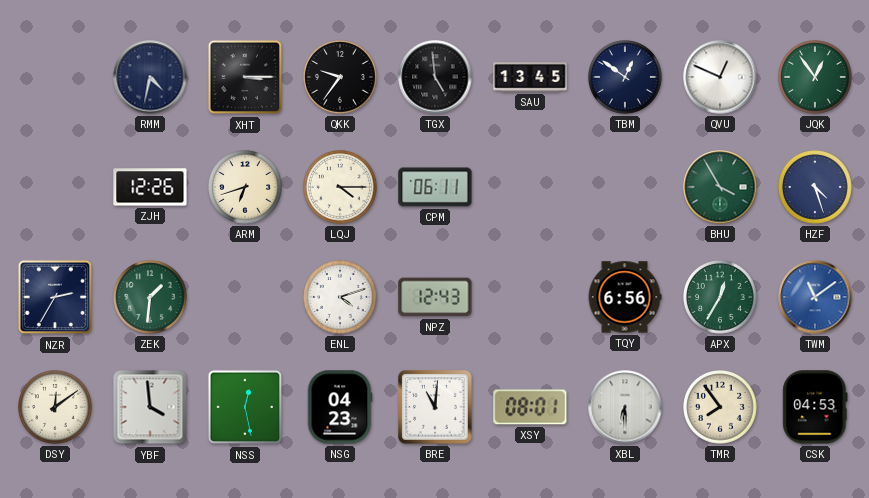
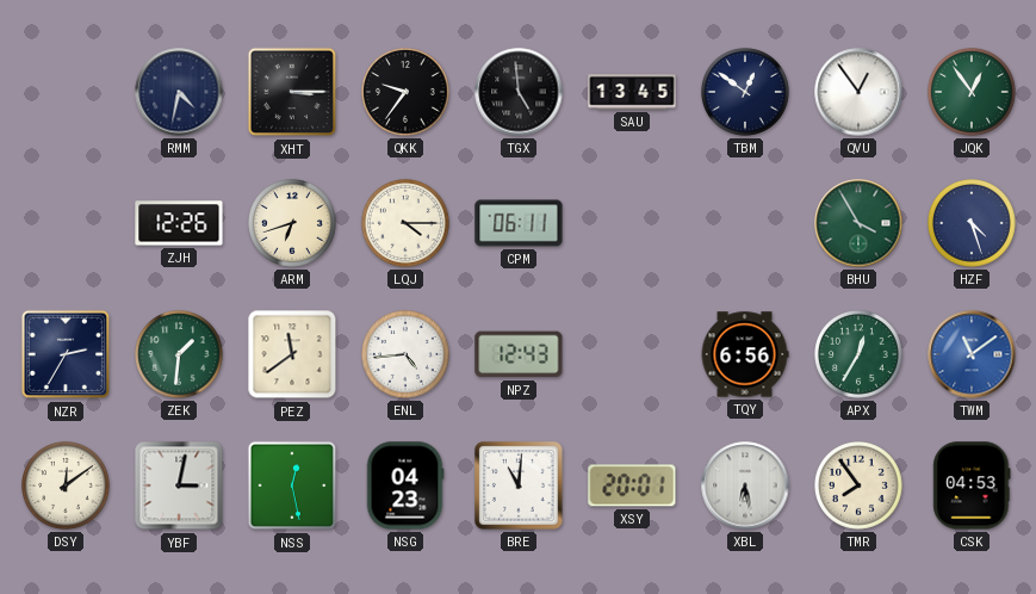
QVU: 12:49 -> 12:54 (858, 92)
PEZ: none -> 11:39 (292, 354)
ENL: 4:12 -> 4:44 (407, 355)
YBF: 3:59 -> 3:02 (179, 485)
XSY: 08:01 -> 20:01 (632, 485)
XBL: 6:30 -> 6:28 (745, 485)
